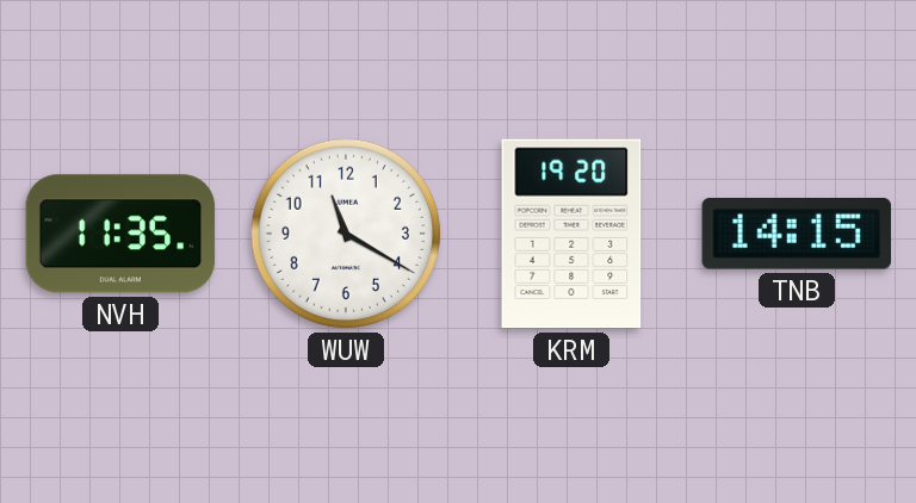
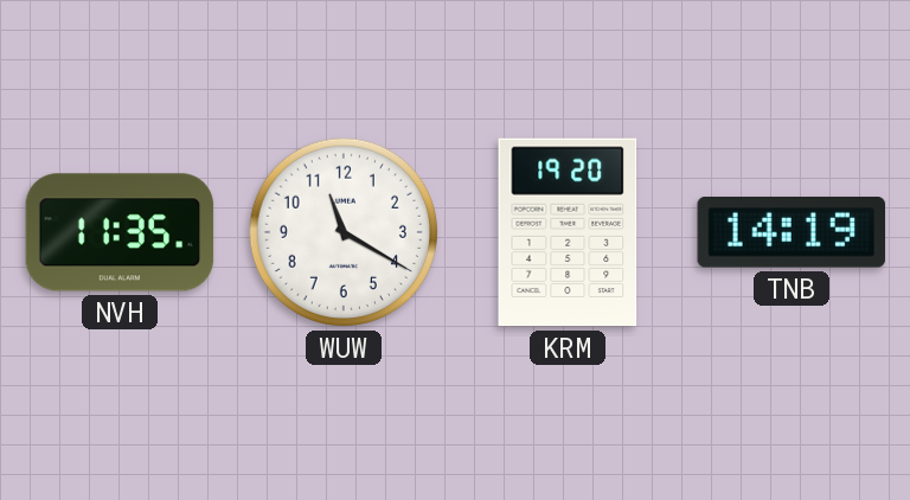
TNB: 14:15 -> 14:19 (790, 233)
